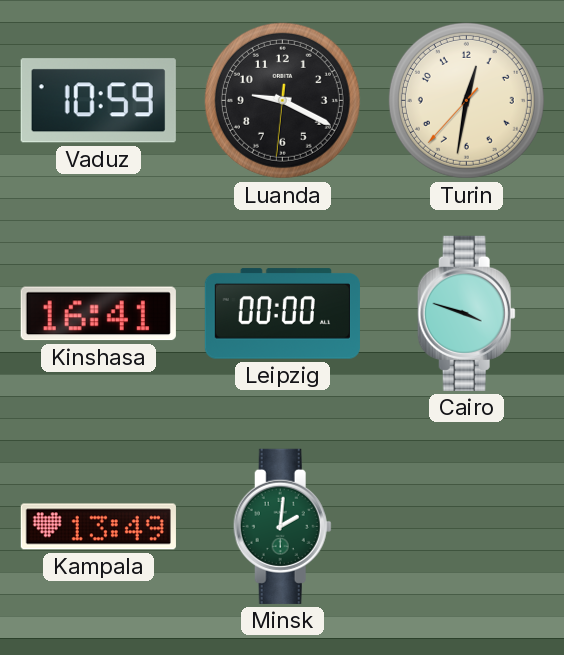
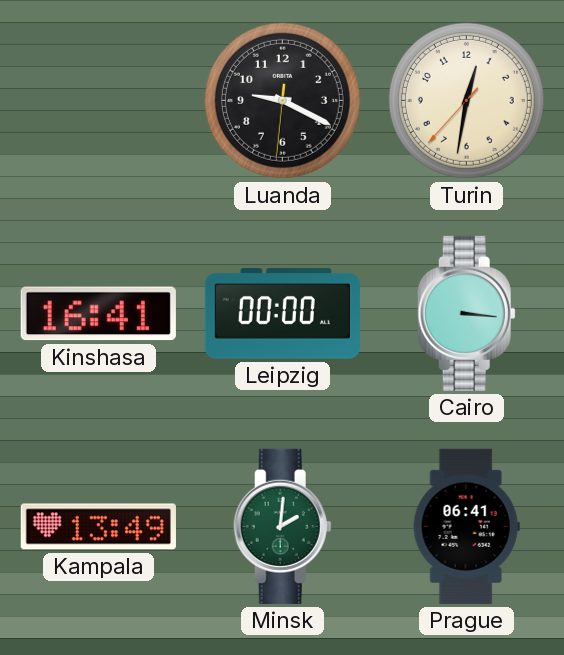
Vaduz: 10:59 -> none (98, 101)
Cairo: 3:48 -> 3:16 (466, 313)
Prague: none -> 06:41 (466, 526)
